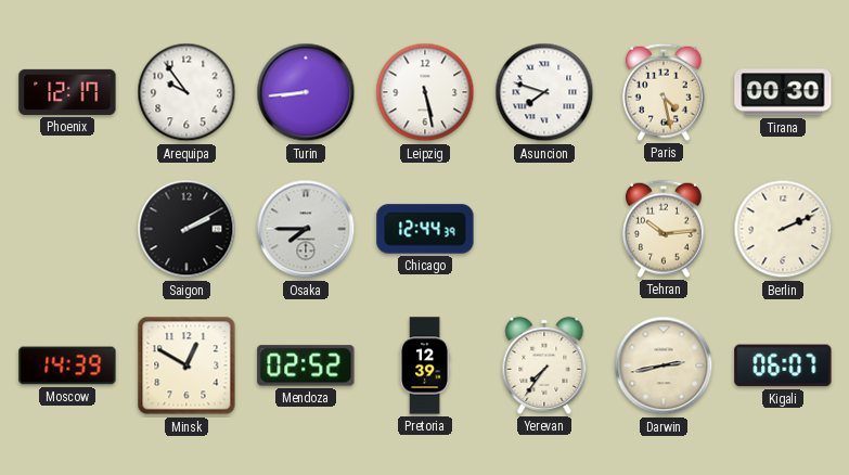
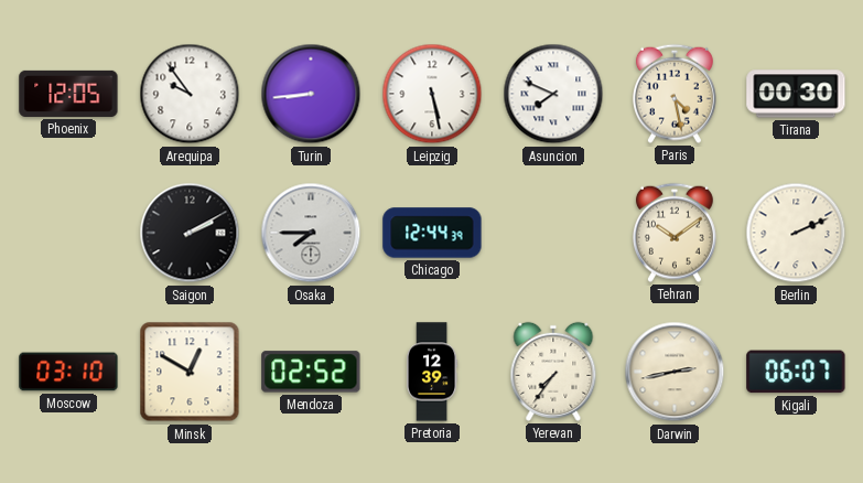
Phoenix: 12:17 -> 12:05 (68, 94)
Asuncion: 7:48 -> 7:49 (553, 94)
Tehran: 10:14 -> 10:09 (675, 233)
Moscow: 14:39 -> 03:10 (68, 372)
